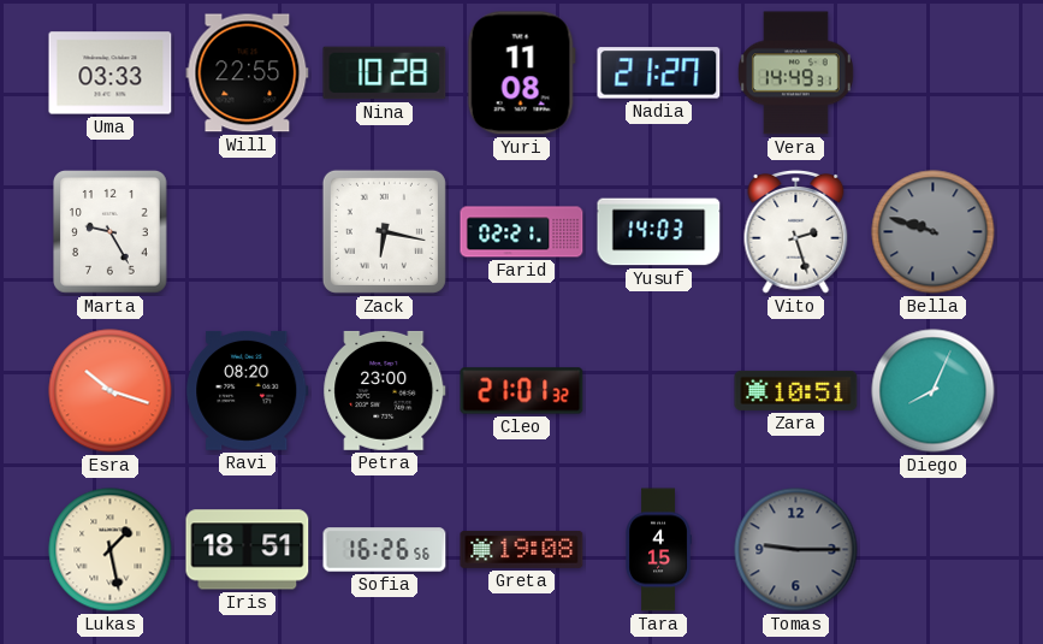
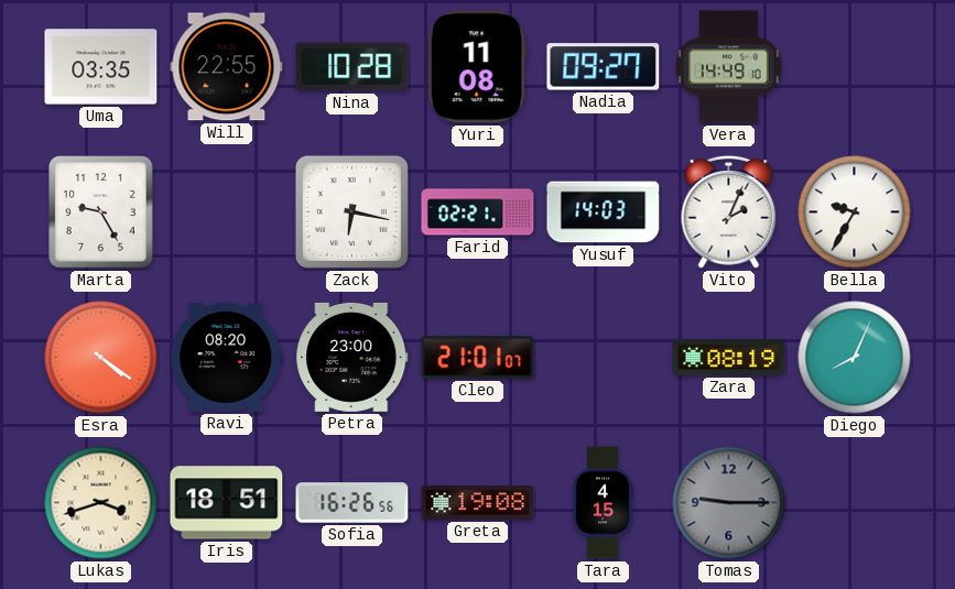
Uma: 03:33 -> 03:35 (101, 67)
Nadia: 21:27 -> 09:27 (604, 67)
Vera: 14:49:31 -> 14:49:10 (728, 67)
Vito: 2:27 -> 2:04 (729, 211)
Bella: 9:48 -> 9:35 (855, 212)
Bella dial: grey -> white (855, 212)
Esra: 10:18 -> 4:21 (101, 358)
Cleo: 21:01:32 -> 21:01:07 (478, 358)
Zara: 10:51 -> 08:19 (729, 357)
Lukas: 1:28 -> 3:42 (101, 503)
